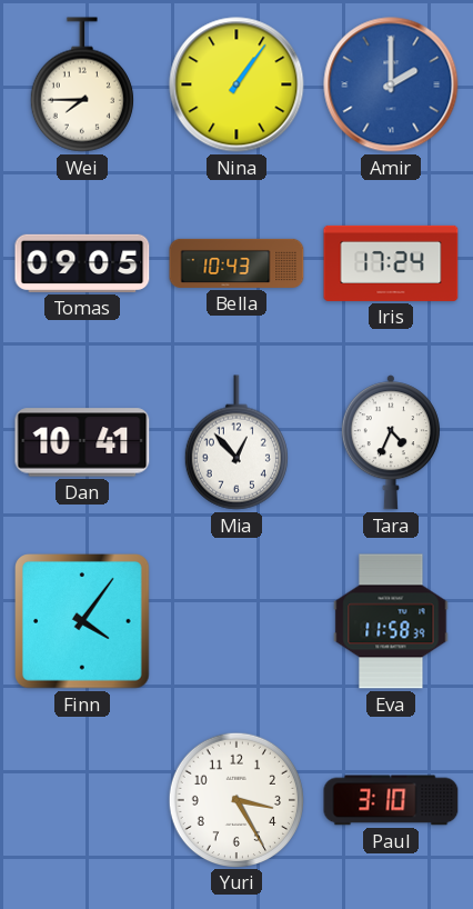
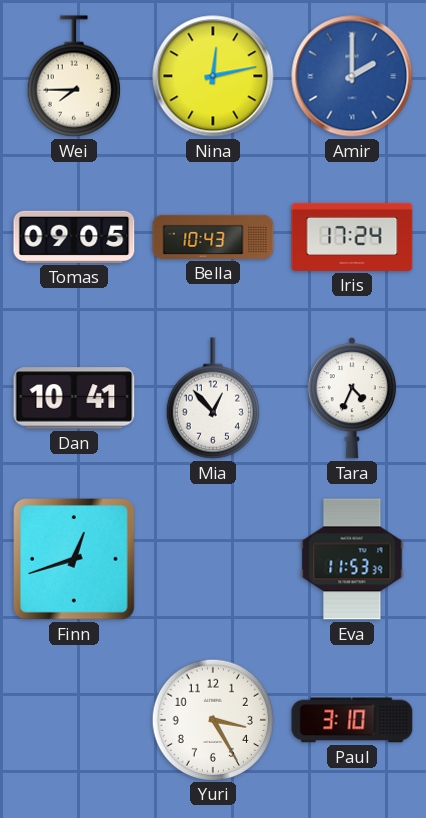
Nina: 1:06 -> 12:13 (213, 76)
Finn: 4:06 -> 12:42 (75, 560)
Eva: 11:58 -> 11:53 (352, 559)
